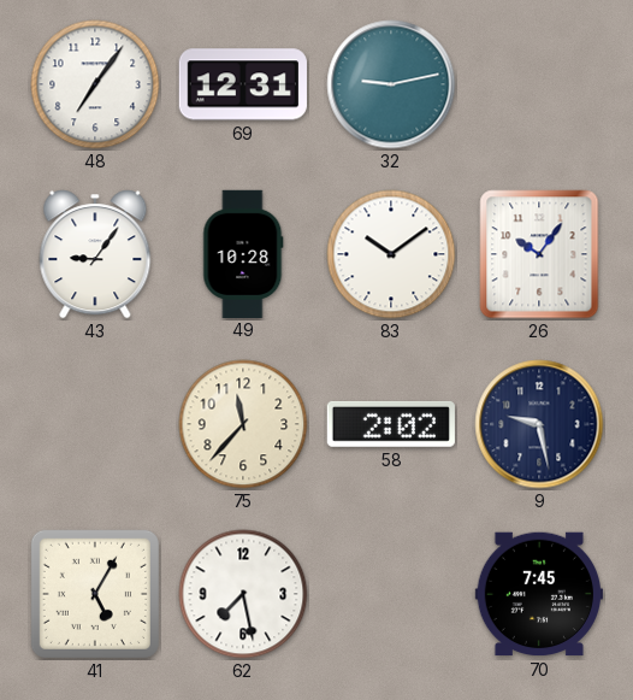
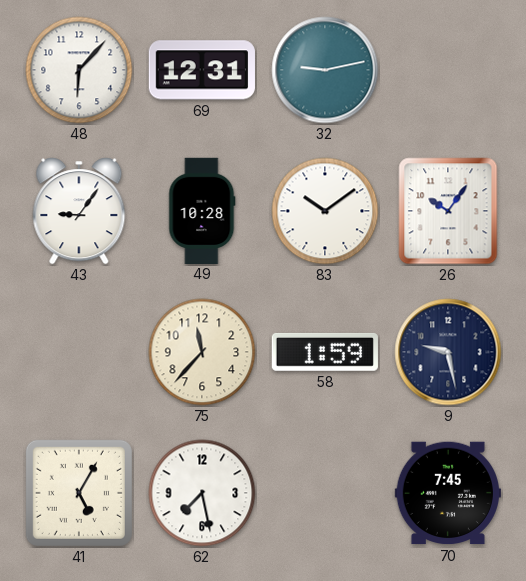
48: 7:06 -> 6:07 (79, 70)
58: 2:02 -> 1:59 (325, 352)
